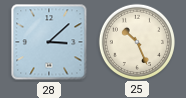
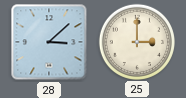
25: 10:26 -> 3:00 (136, 41)
